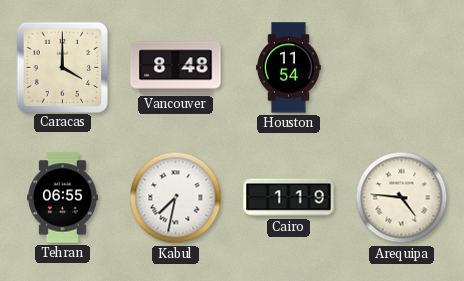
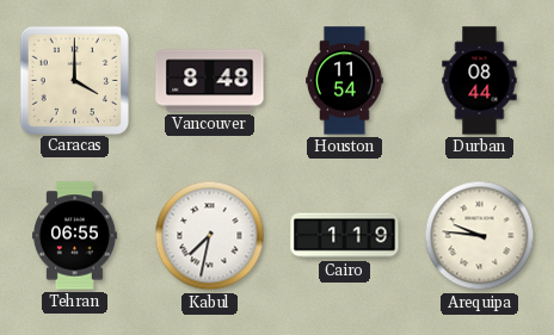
Durban: none -> 08:44 (480, 81)
Arequipa: 4:46 -> 9:46 (480, 236)
